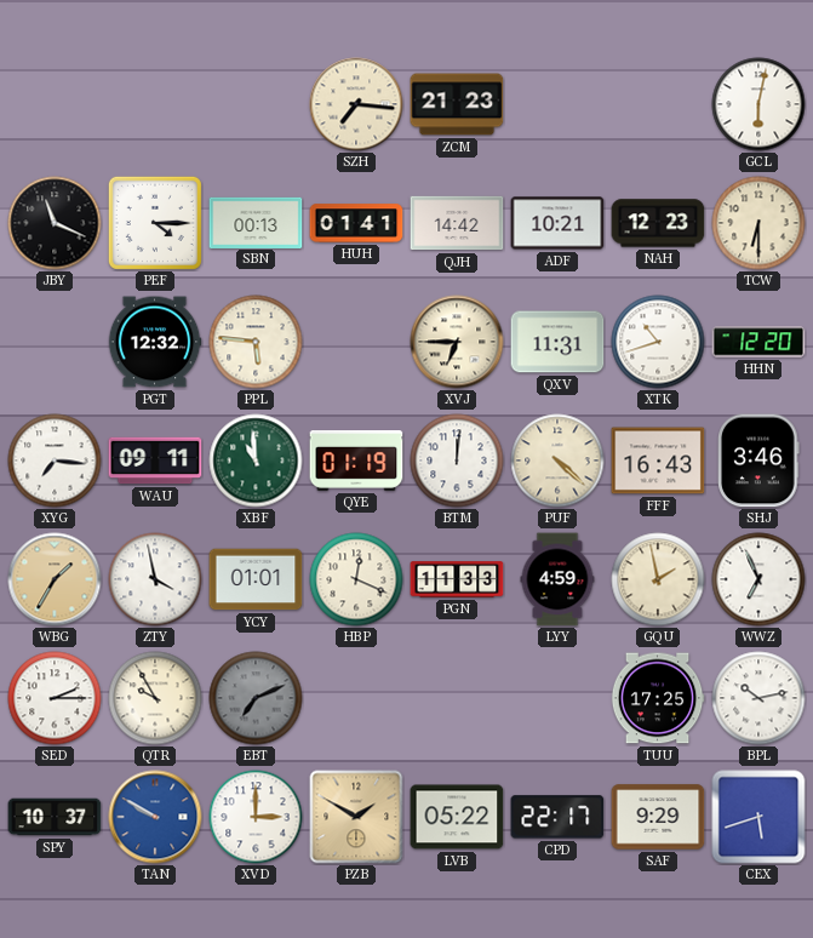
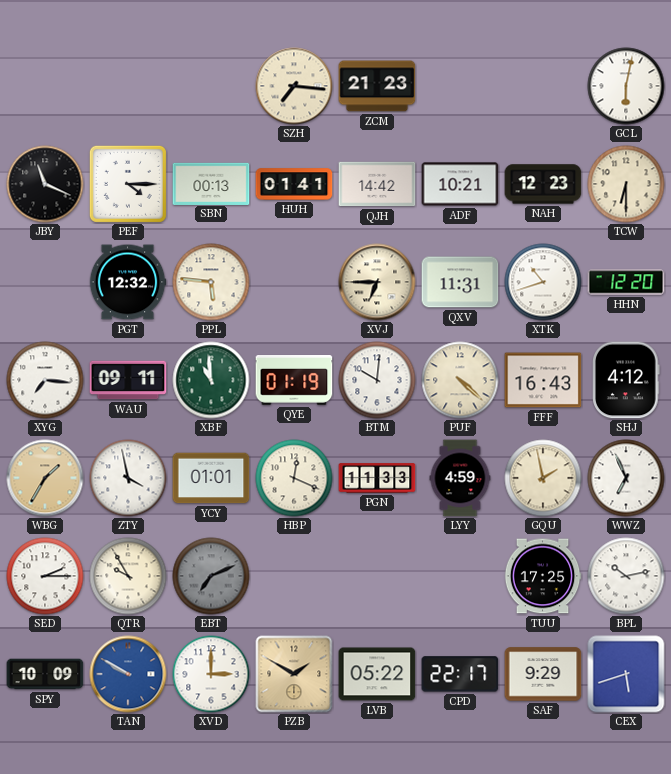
BTM: 12:01 -> 10:01 (377, 380)
SHJ: 3:46 -> 4:12 (626, 380)
SPY: 10:37 -> 10:09 (45, 674)
